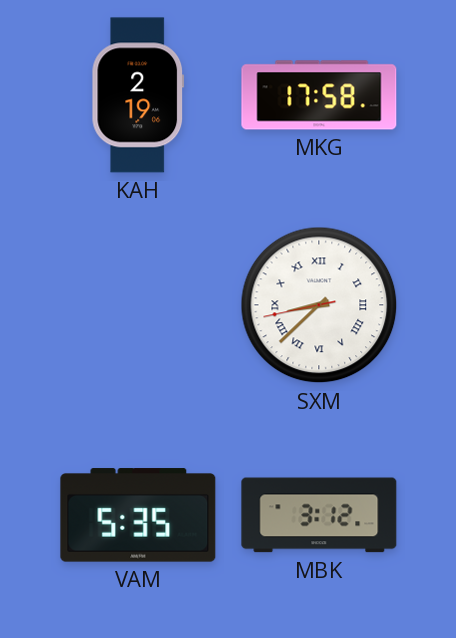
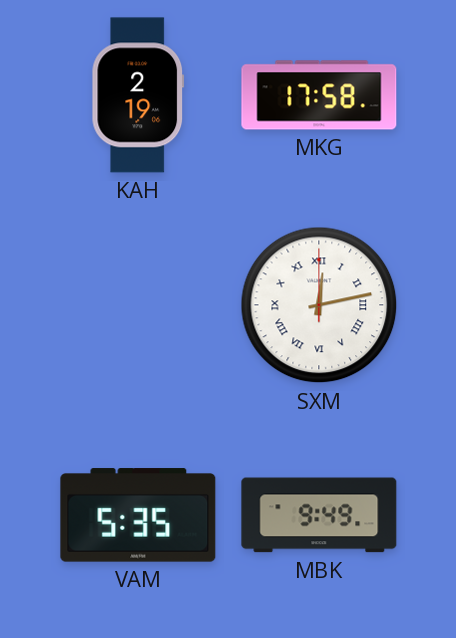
SXM: 8:37 -> 12:13 (319, 305)
MBK: 3:12 -> 9:49 (319, 515)
